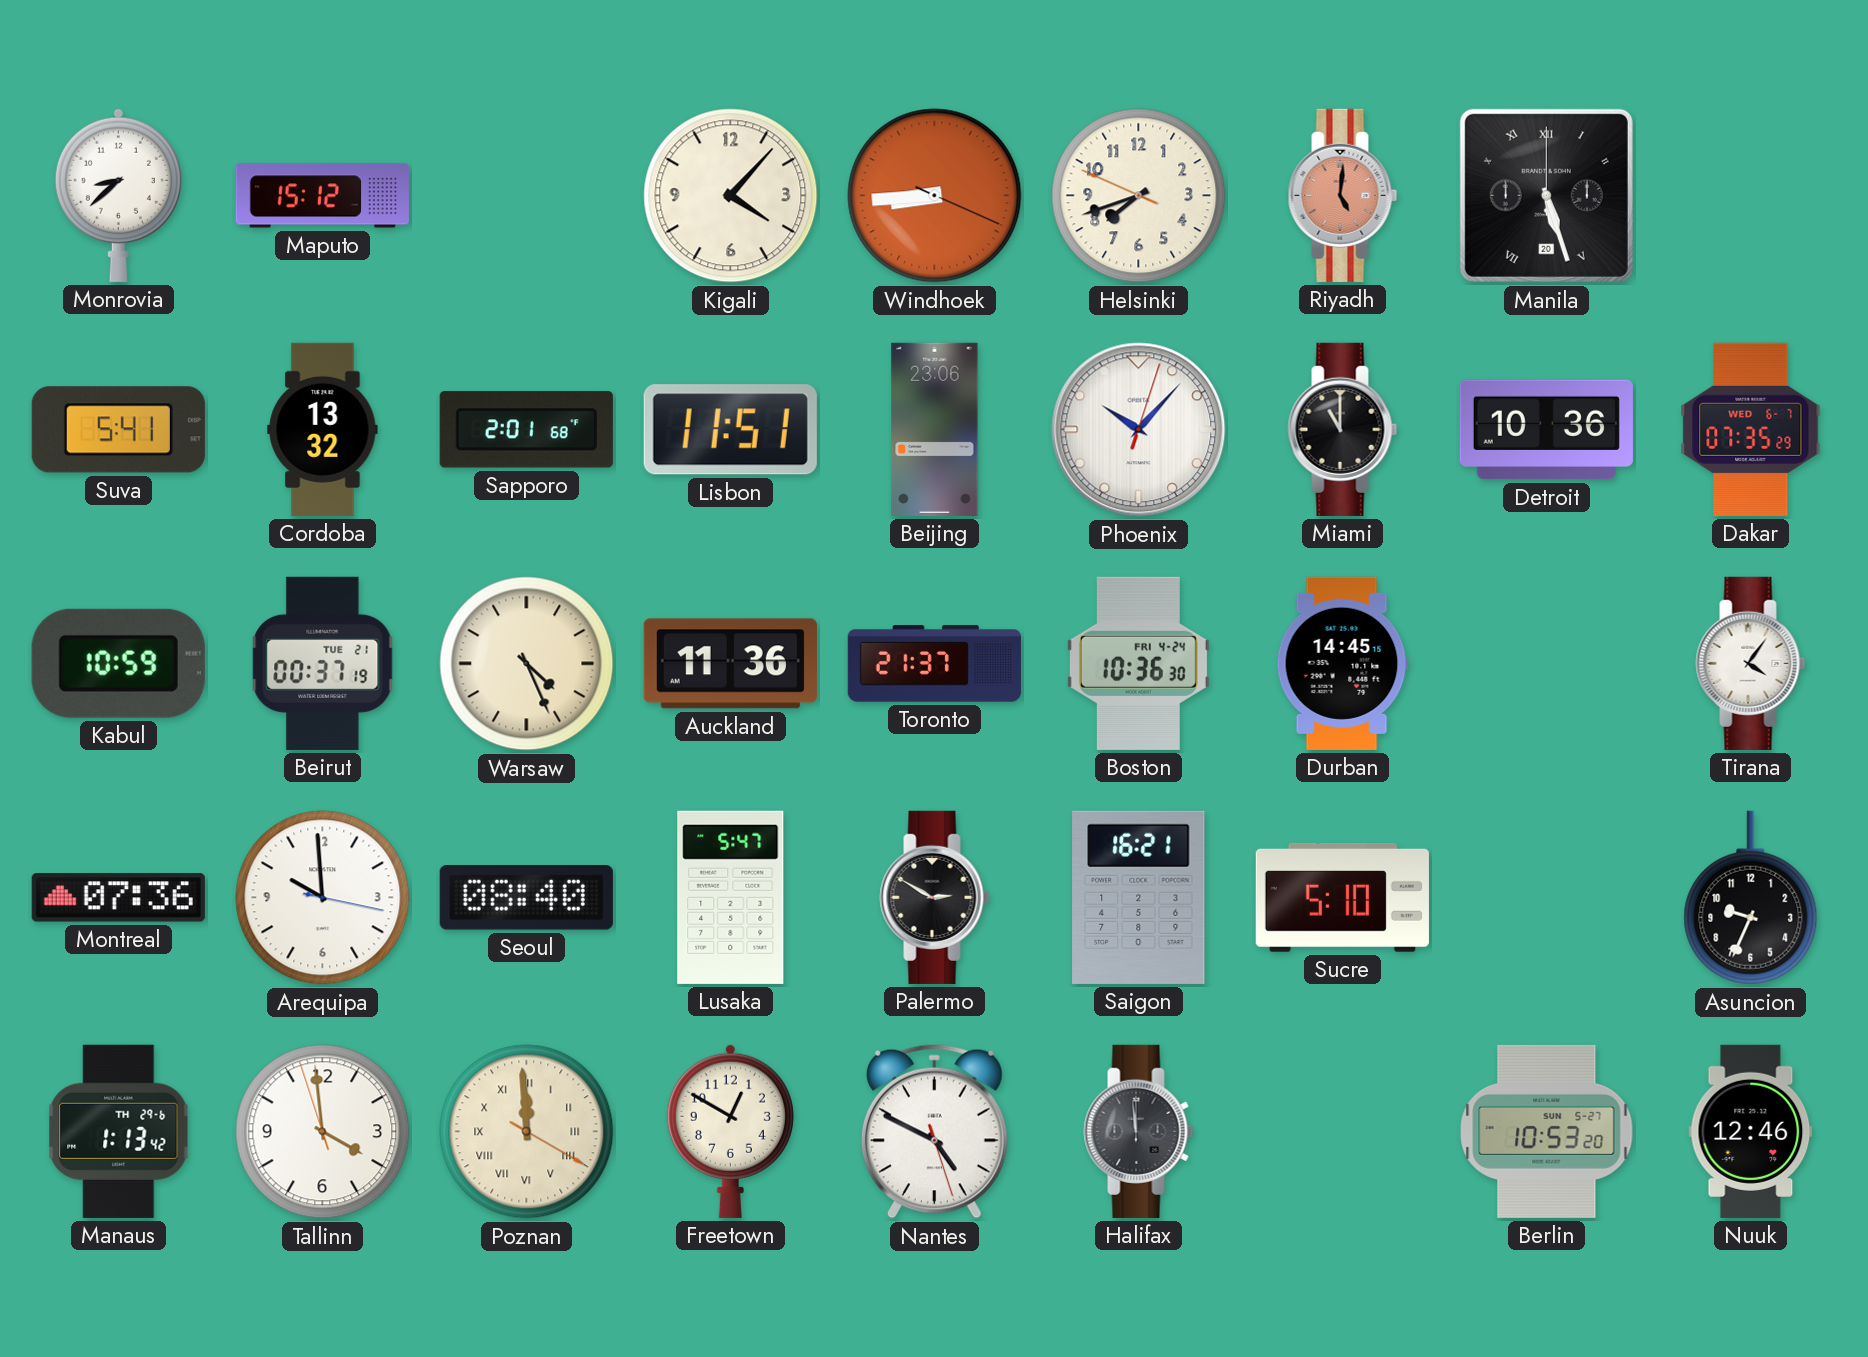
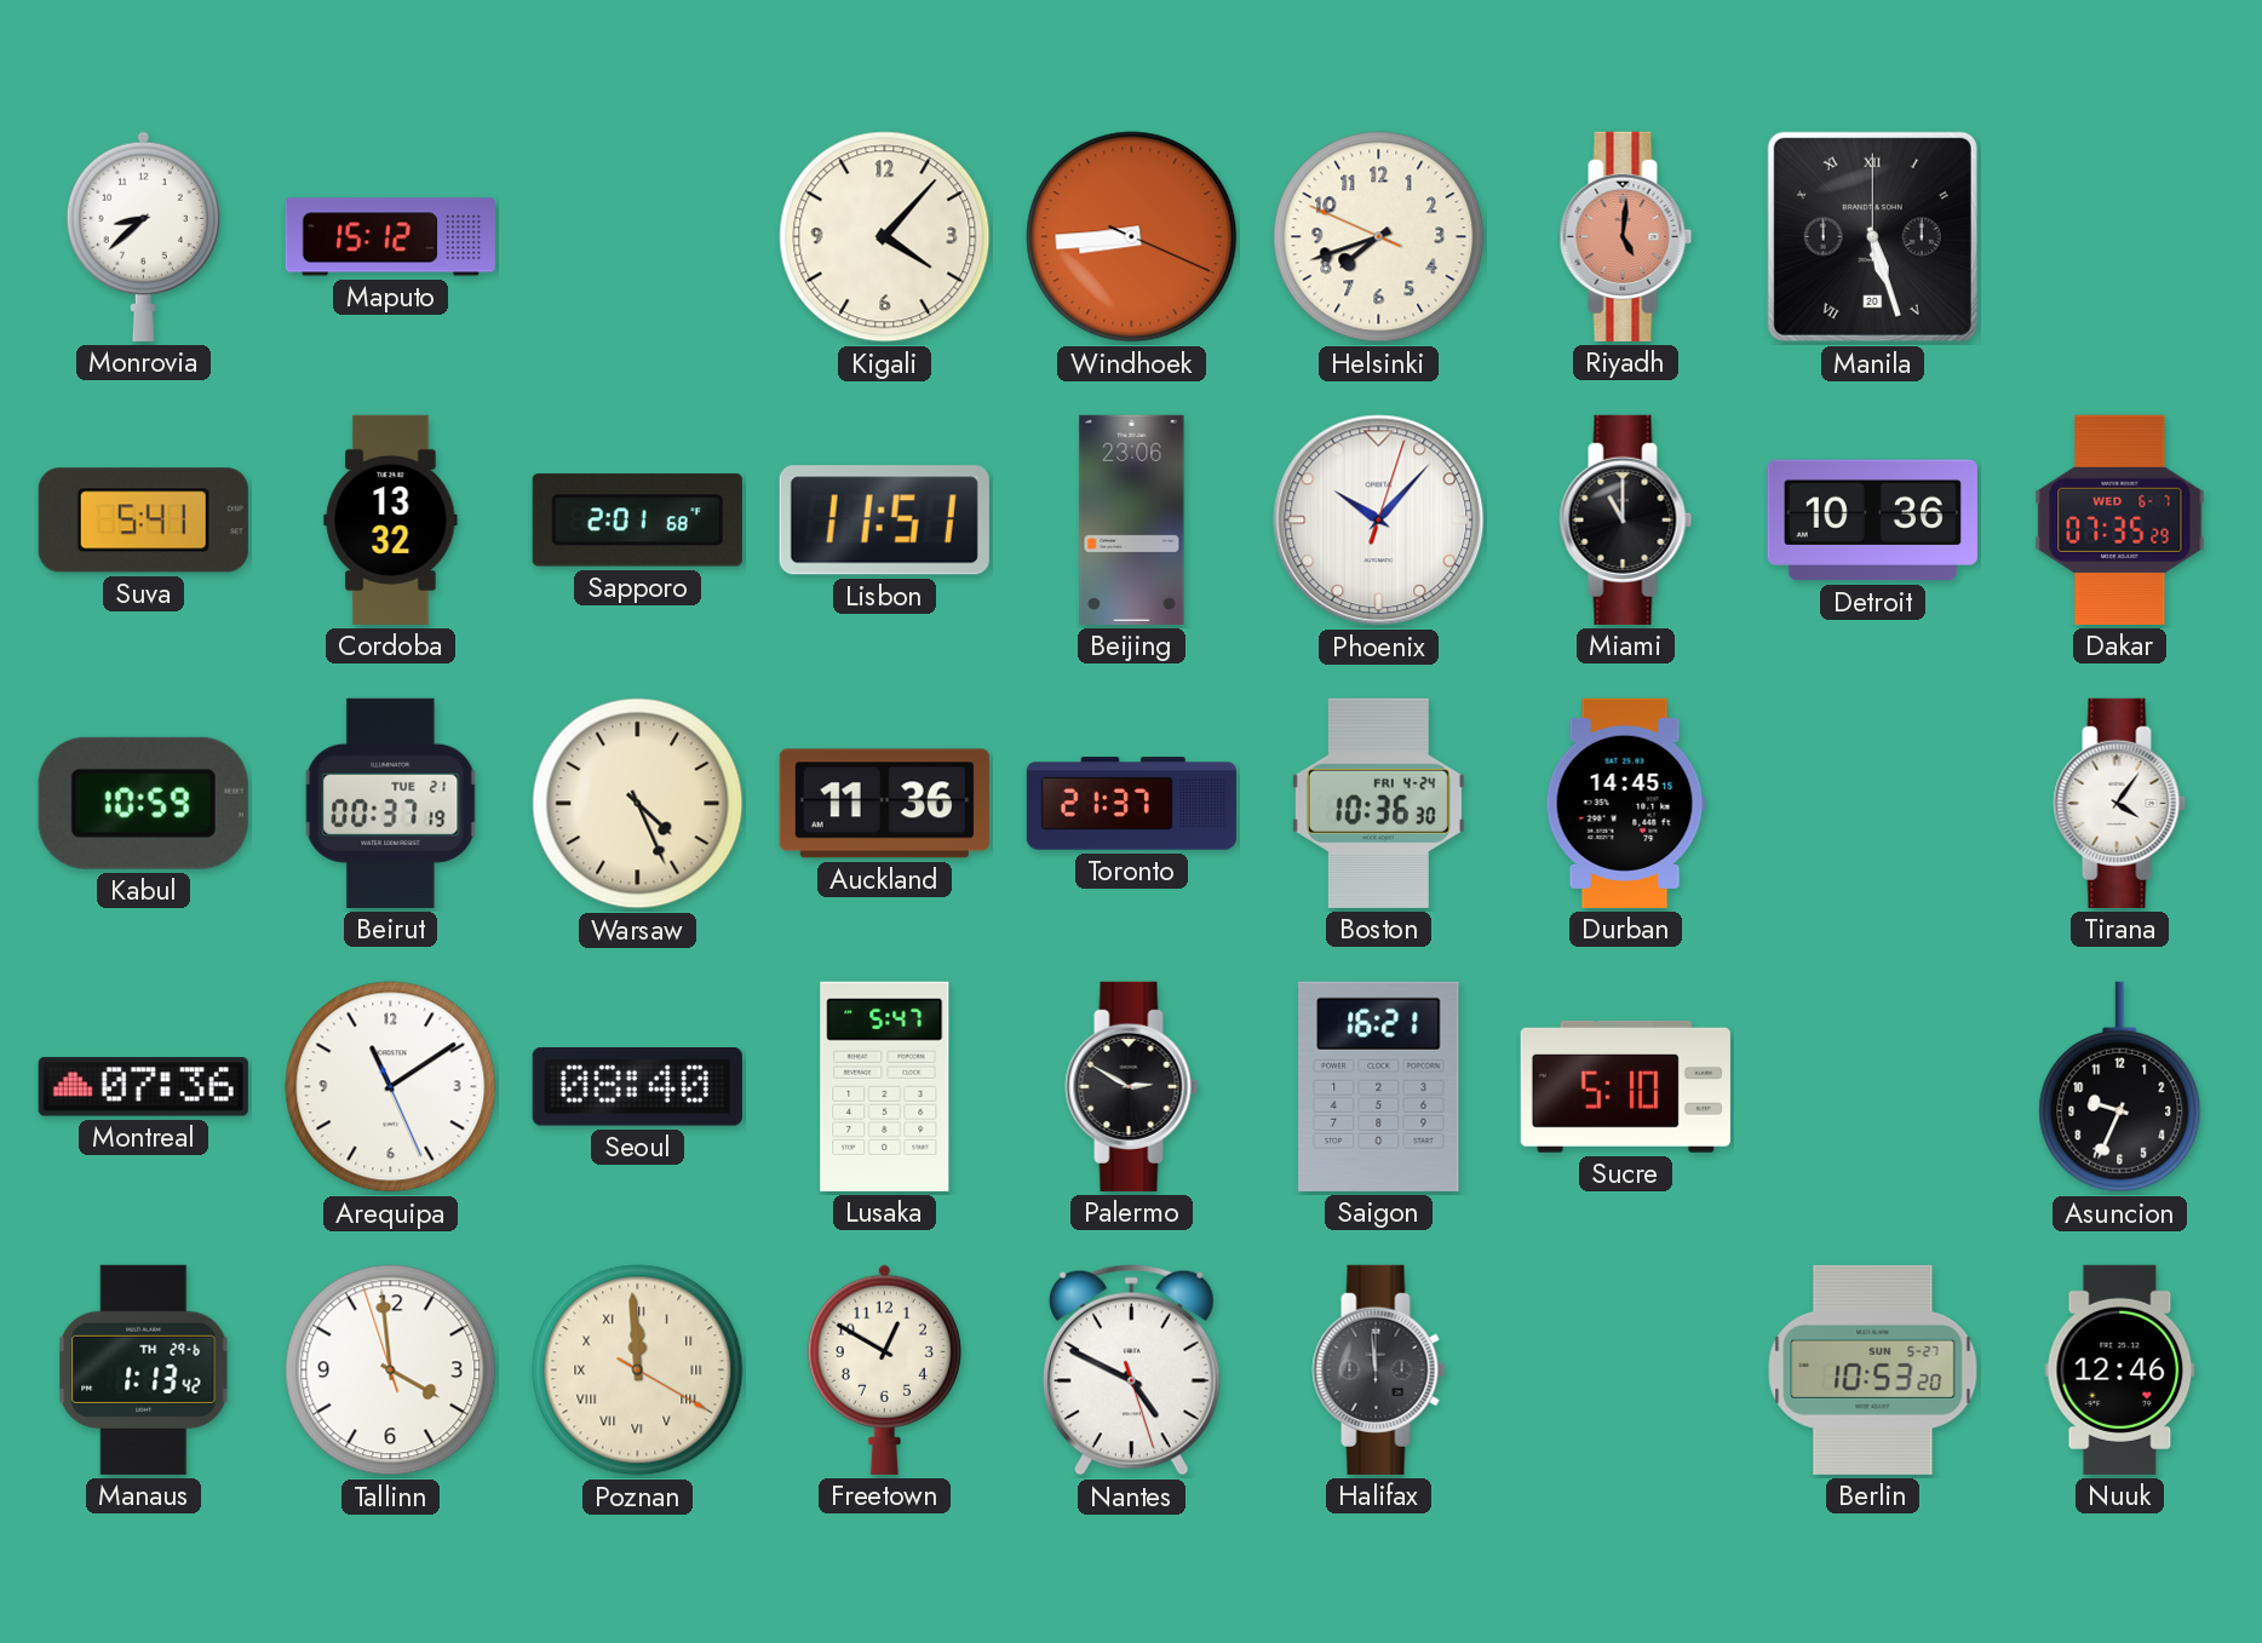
Arequipa: 9:59 -> 11:09 (391, 1087)
